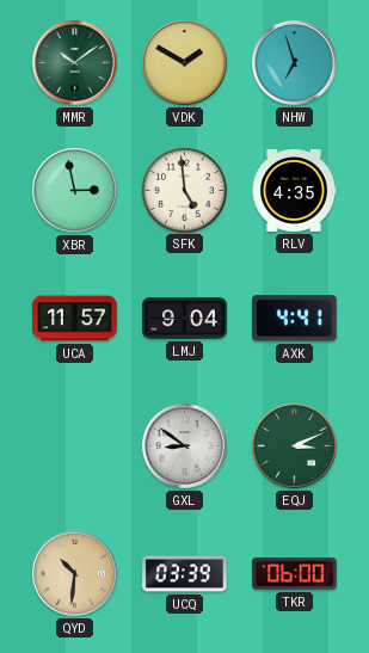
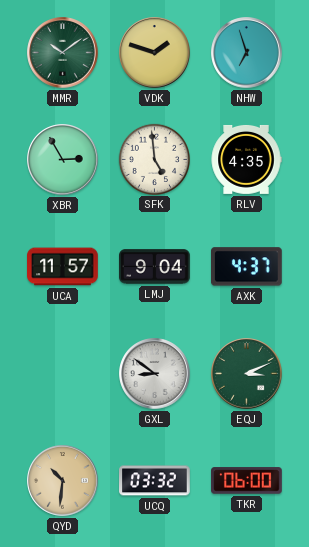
VDK: 1:50 -> 1:48 (155, 53)
XBR: 2:58 -> 2:55 (63, 160)
AXK: 4:41 -> 4:37 (247, 267)
UCQ: 03:39 -> 03:32 (155, 481)
